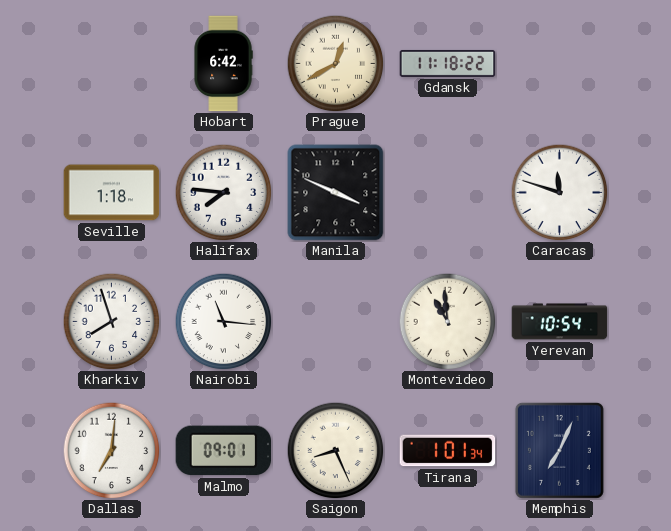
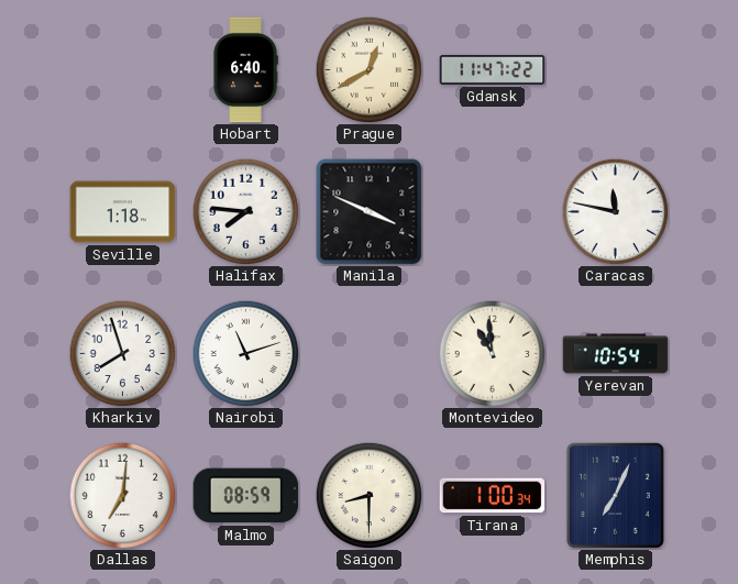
Hobart: 6:42 -> 6:40 (245, 70)
Gdansk: 11:18 -> 11:47 (493, 69)
Caracas: 11:48 -> 11:47 (615, 211)
Nairobi: 11:16 -> 11:12 (245, 353)
Malmo: 09:01 -> 08:59 (246, 496)
Saigon: 8:26 -> 8:30 (368, 495)
Tirana: 1:01 -> 1:00 (493, 496)
